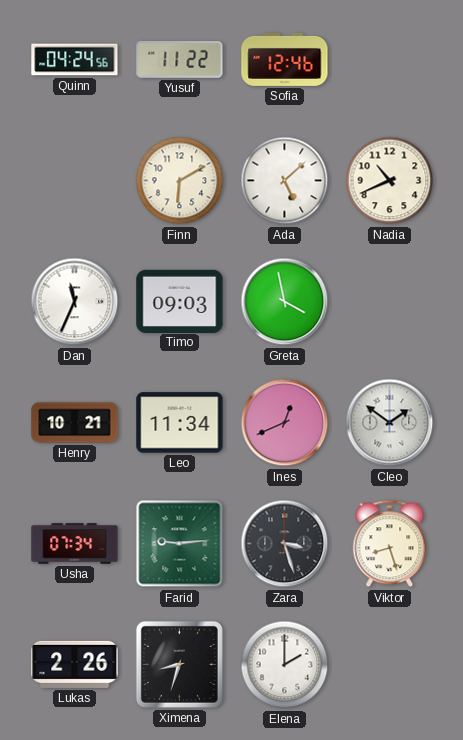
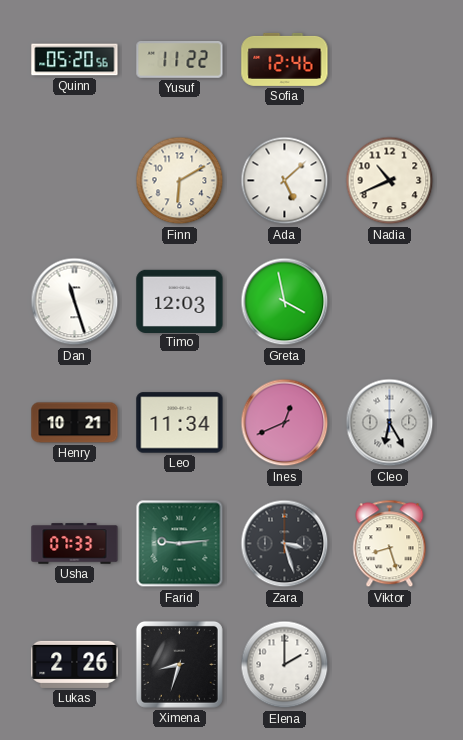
Quinn: 04:24 -> 05:20 (75, 60)
Dan: 11:34 -> 11:27 (75, 302)
Timo: 09:03 -> 12:03 (180, 301)
Cleo: 1:51 -> 6:25 (390, 423)
Usha: 07:34 -> 07:33 (75, 544)
